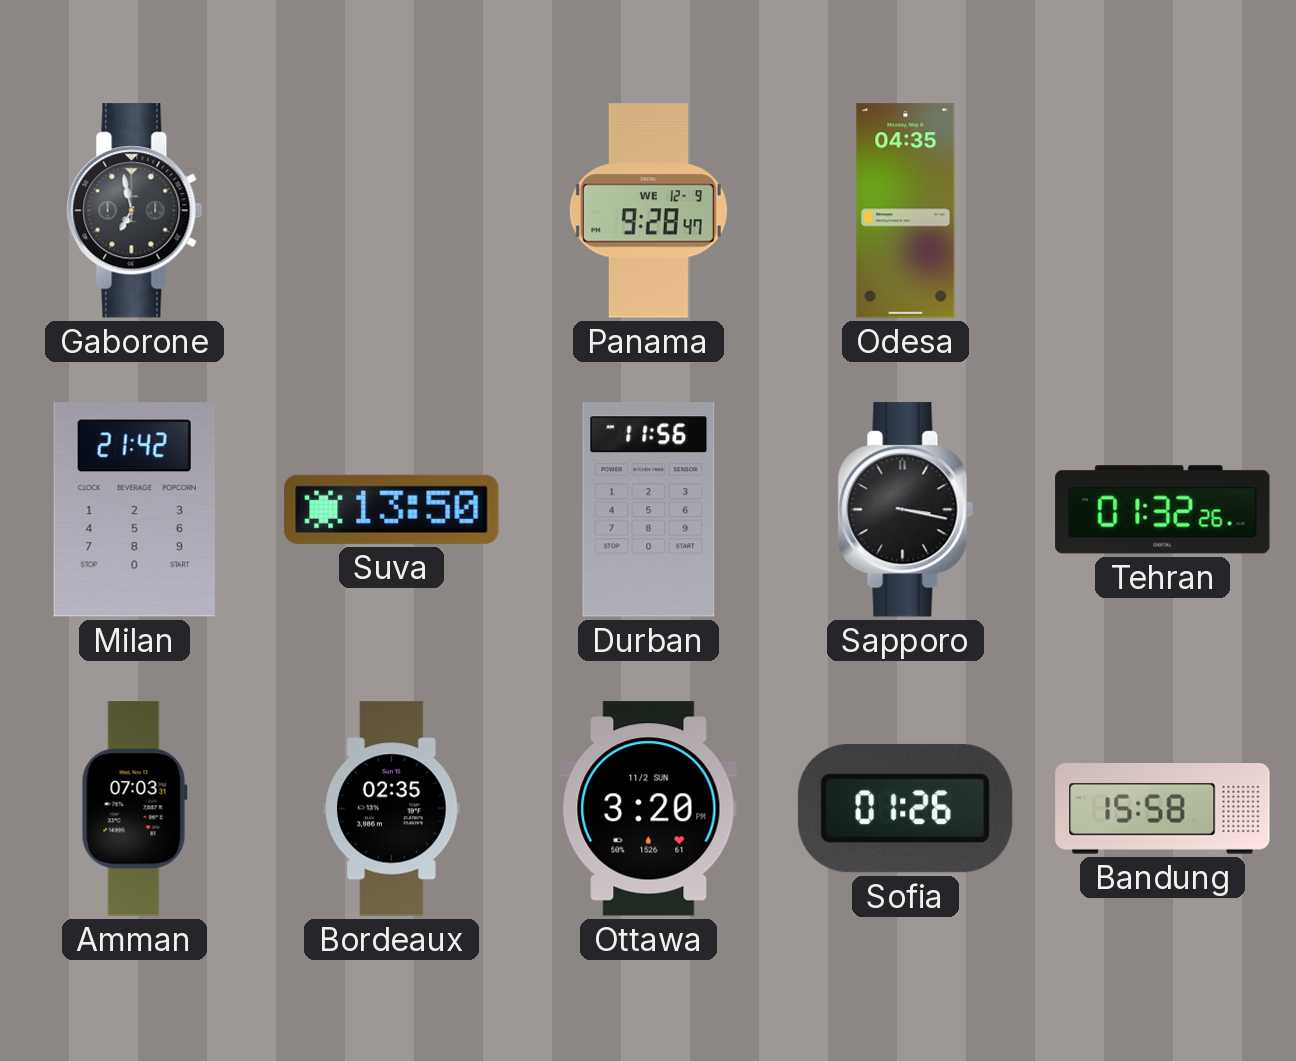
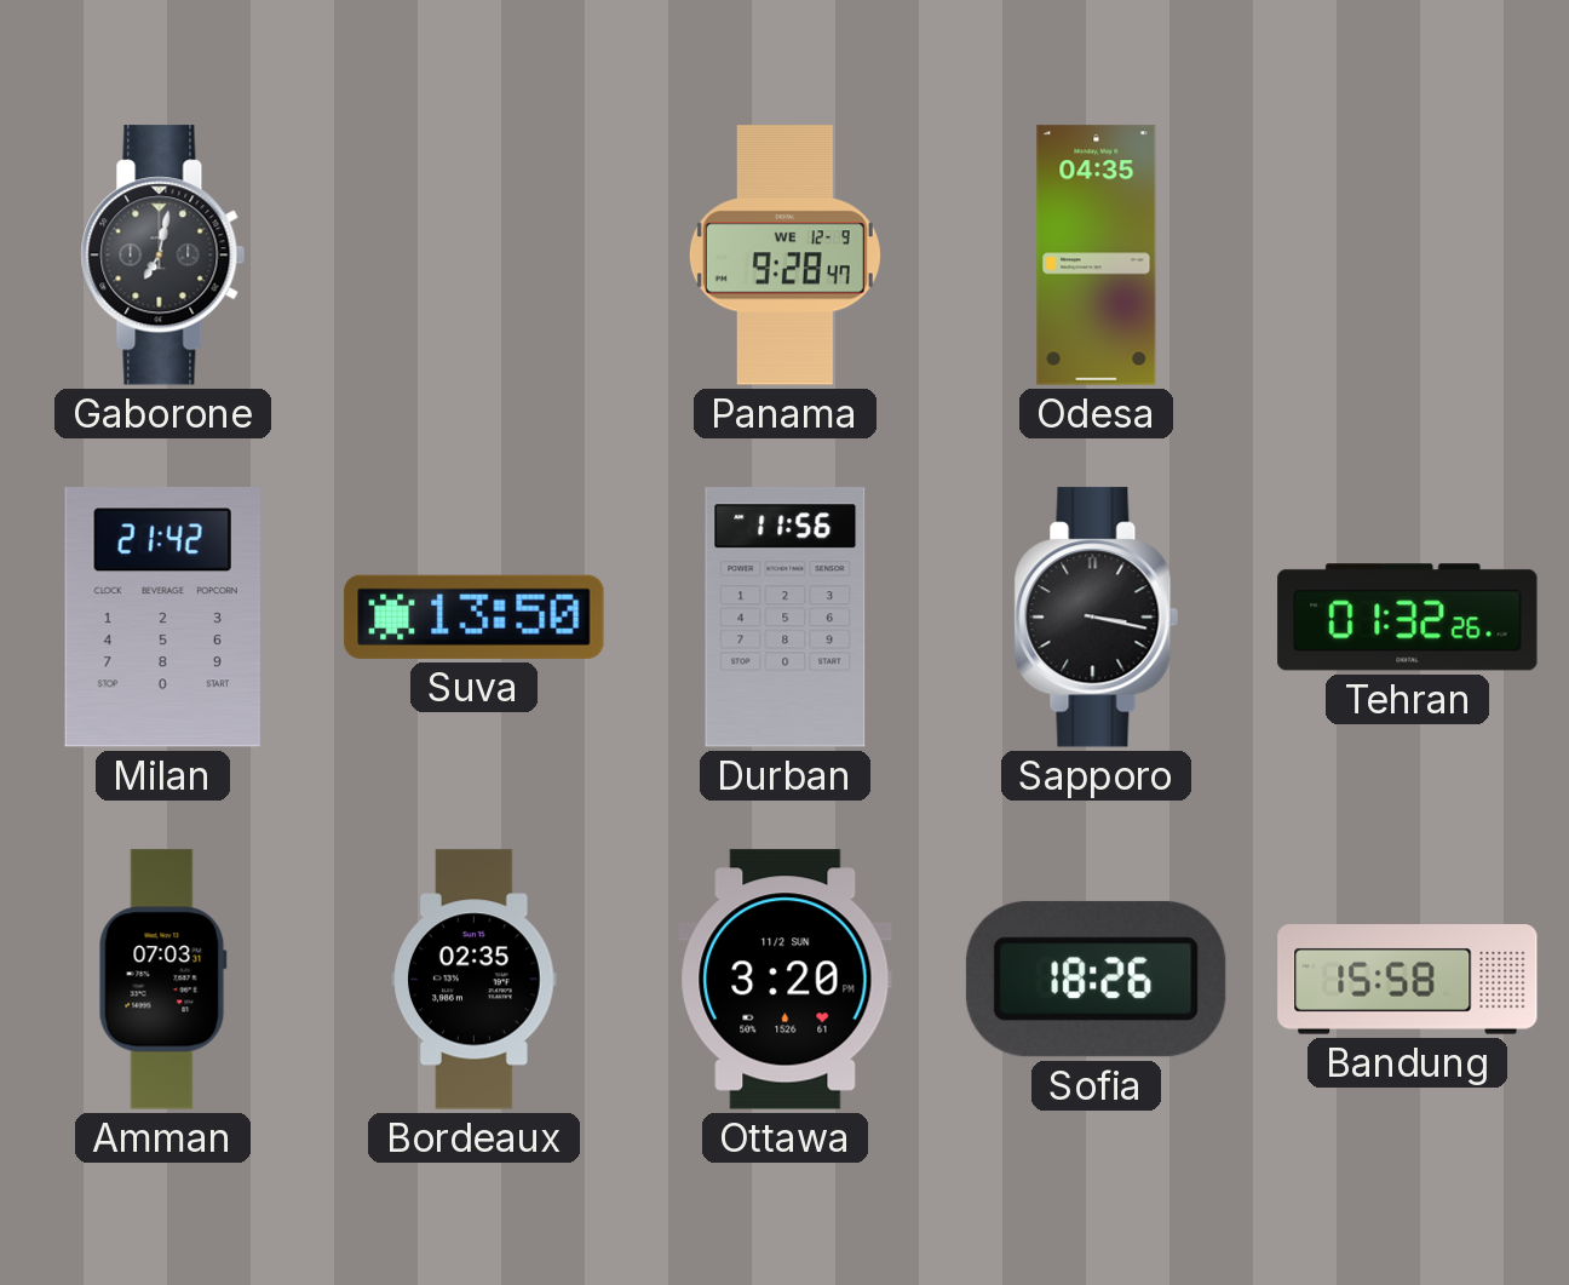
Gaborone: 6:58 -> 7:02 (163, 256)
Sofia: 01:26 -> 18:26 (1096, 979)
